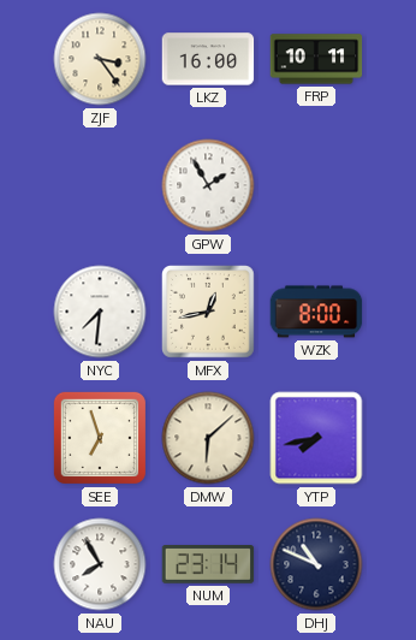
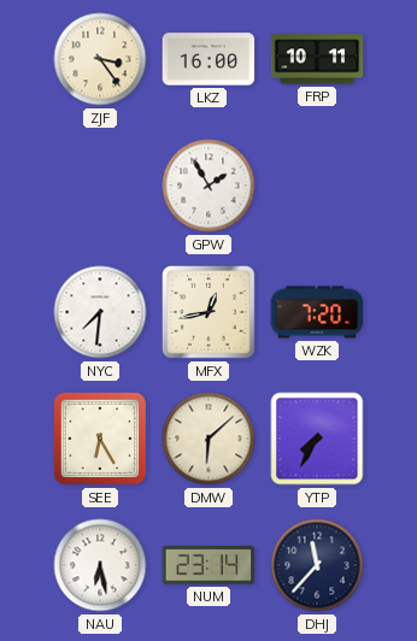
WZK: 8:00 -> 7:20 (317, 312)
SEE: 6:57 -> 6:25 (100, 439)
YTP: 7:43 -> 7:35 (317, 439)
NAU: 7:55 -> 6:28 (100, 565)
DHJ: 10:49 -> 11:37 (317, 565)
